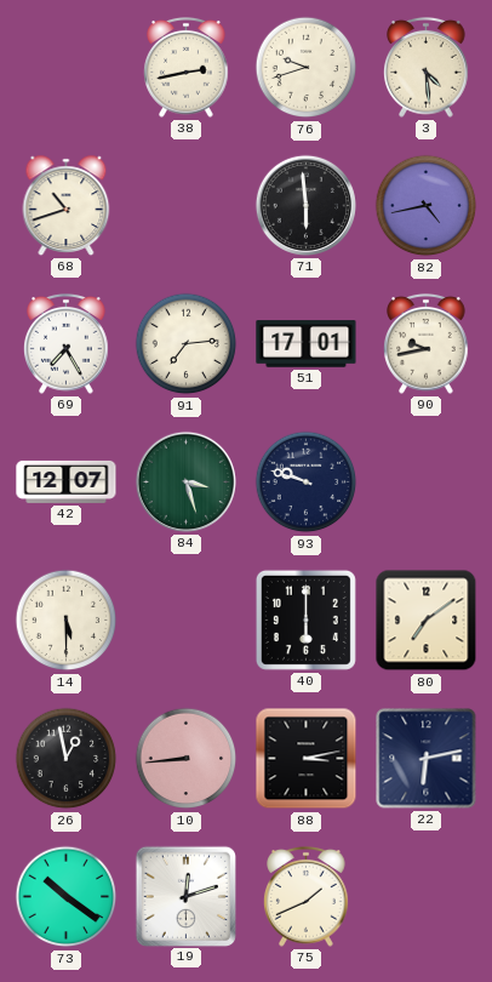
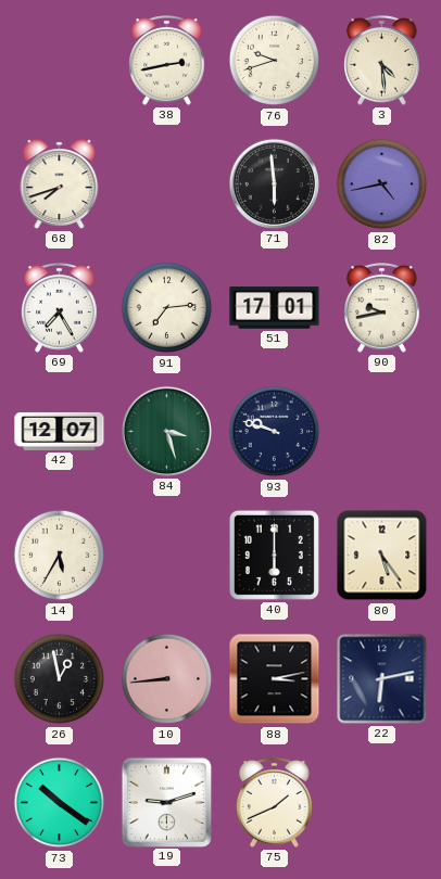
68: 10:42 -> 7:42 (60, 184)
14: 5:30 -> 5:35 (60, 556)
80: 7:09 -> 5:24 (382, 556)
19: 12:12 -> 9:12 (166, 802)
